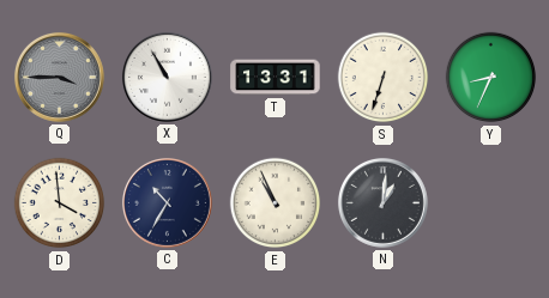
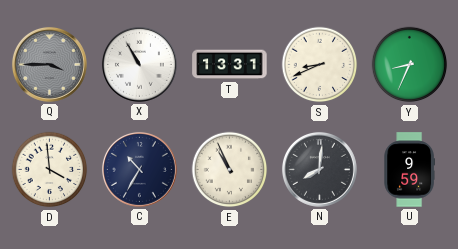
S: 6:33 -> 8:41 (320, 65)
N: 1:01 -> 8:01 (319, 169)
U: none -> 9:59 (409, 170)
